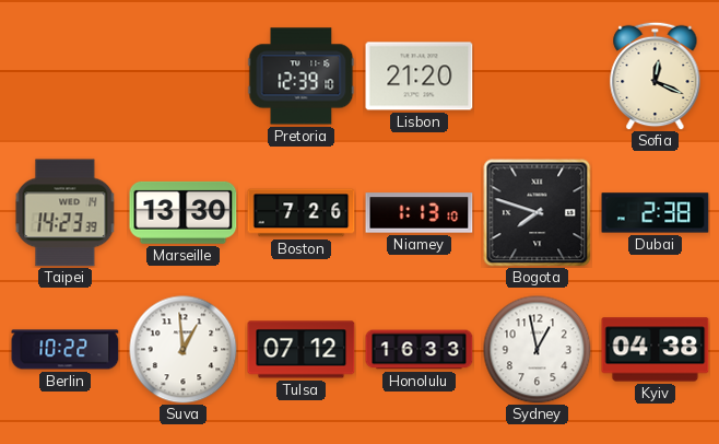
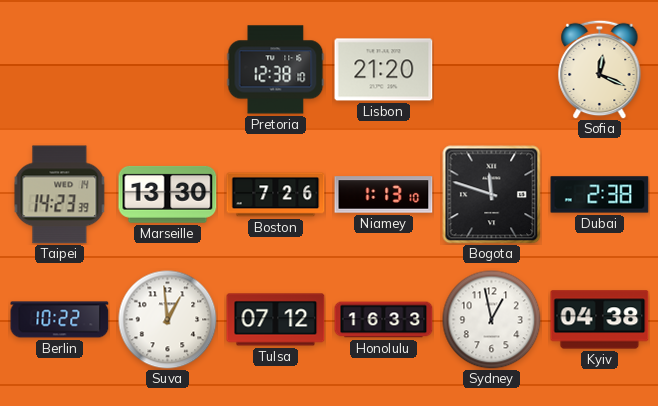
Pretoria: 12:39 -> 12:38 (276, 70)
Bogota: 7:48 -> 11:48 (492, 195)
